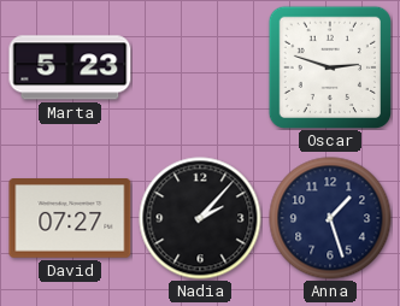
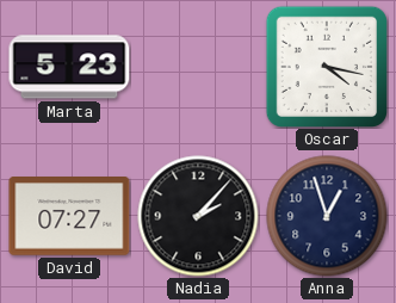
Oscar: 2:48 -> 4:17 (326, 66)
Anna: 1:27 -> 12:57 (327, 216)
